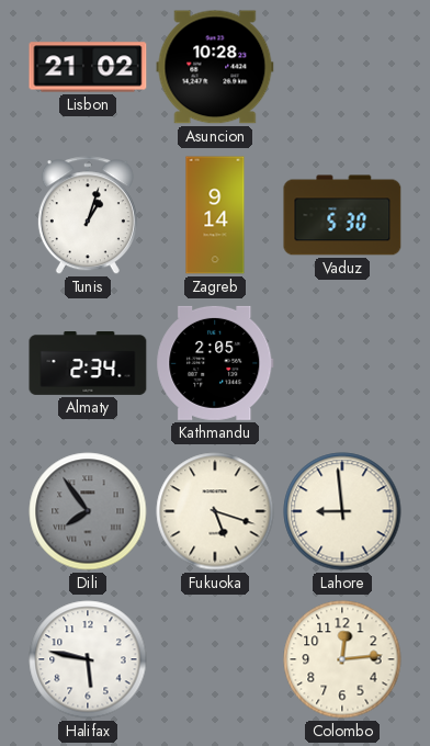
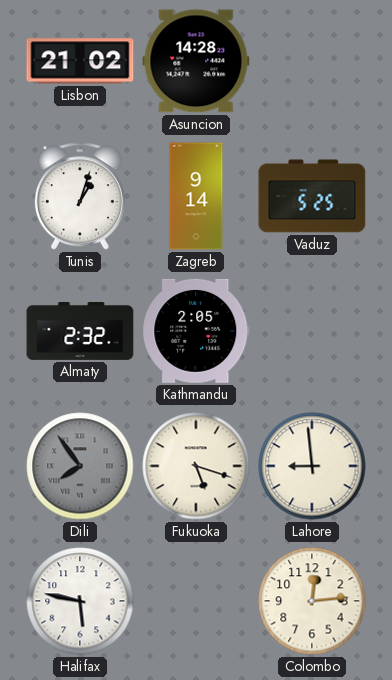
Asuncion: 10:28 -> 14:28 (196, 61)
Vaduz: 5:30 -> 5:25 (312, 196)
Almaty: 2:34 -> 2:32 (80, 331)
